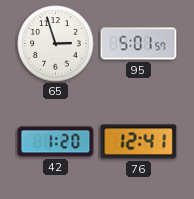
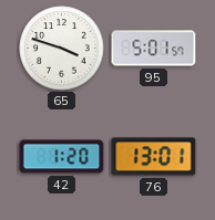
65: 2:57 -> 3:48 (62, 49)
76: 12:41 -> 13:01 (154, 157)
